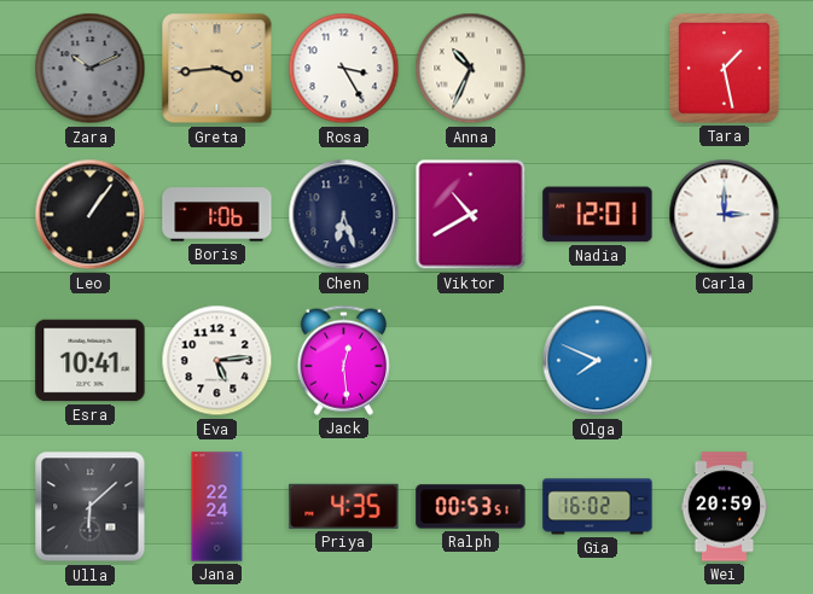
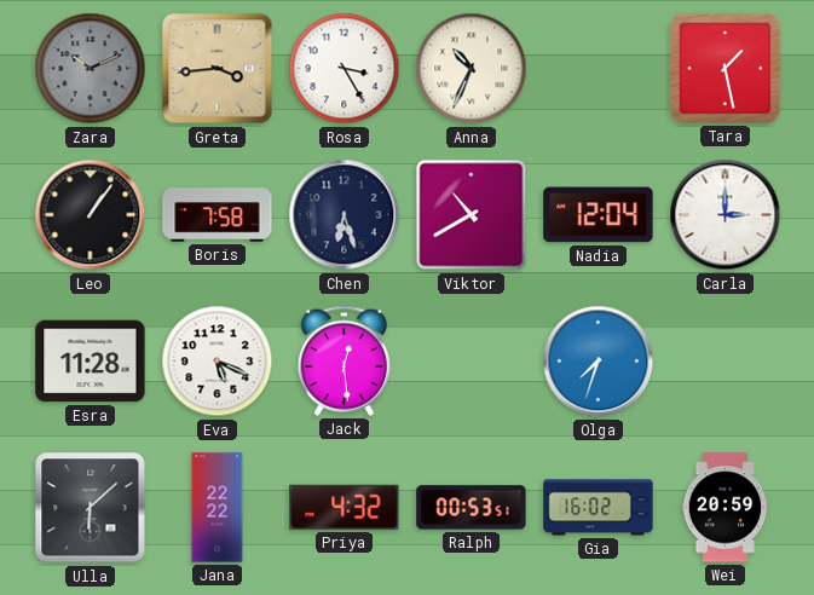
Boris: 1:06 -> 7:58 (218, 215)
Nadia: 12:01 -> 12:04 (599, 215)
Esra: 10:41 -> 11:28 (91, 362)
Eva: 5:14 -> 5:19 (218, 362)
Olga: 7:49 -> 7:33 (599, 362)
Jana: 22:24 -> 22:22 (218, 508)
Priya: 4:35 -> 4:32 (345, 507)
